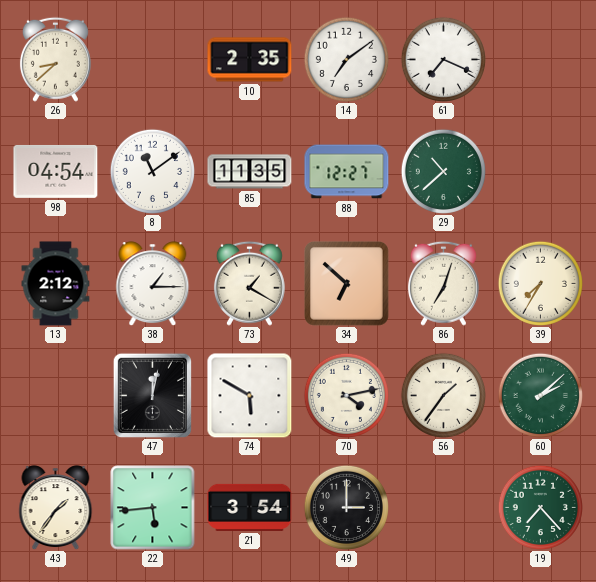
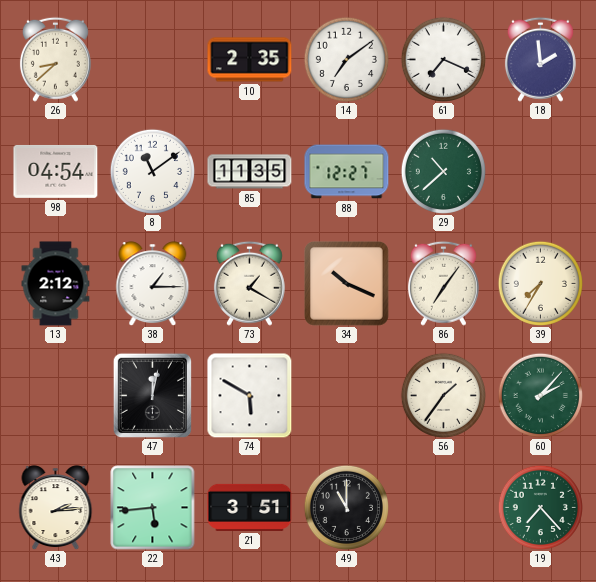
18: none -> 1:59 (540, 59)
34: 6:52 -> 10:19 (347, 284)
86: 7:03 -> 7:06 (443, 283)
70: 4:13 -> none (346, 395)
60: 2:08 -> 2:07 (540, 395)
43: 1:36 -> 2:14 (56, 507)
21: 3:54 -> 3:51 (250, 507)
49: 3:00 -> 11:00 (346, 507)
